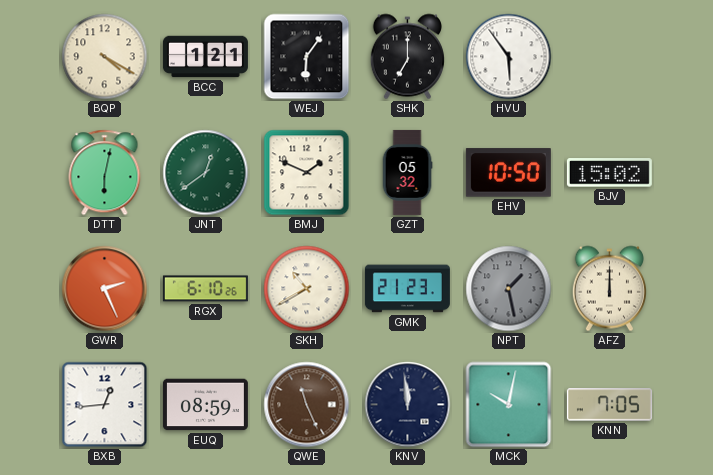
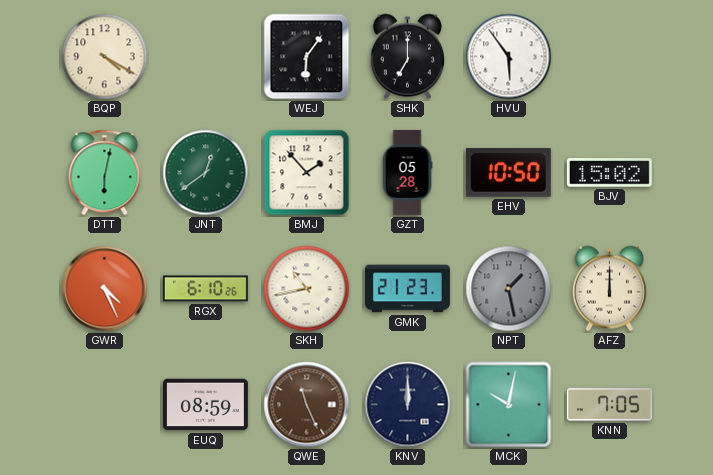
BCC: 1:21 -> none (205, 57)
BMJ: 1:49 -> 1:53 (307, 173)
GZT: 05:32 -> 05:28 (407, 172)
GWR: 2:26 -> 4:26 (105, 289)
SKH: 10:40 -> 10:43 (307, 289)
BXB: 12:44 -> none (105, 405)
KNV: 11:59 -> 12:00 (408, 405)
